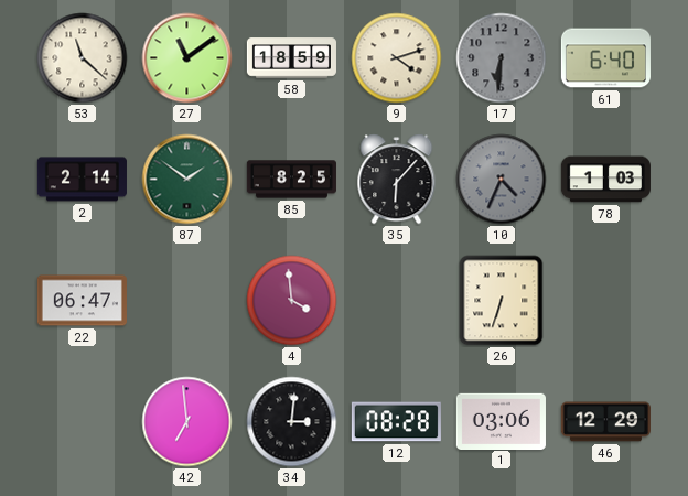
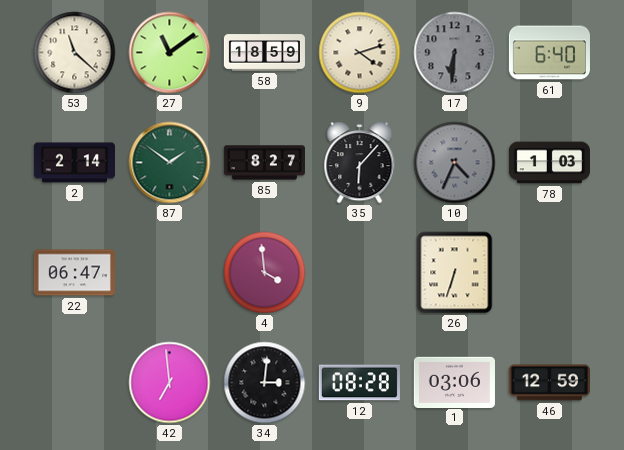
85: 8:25 -> 8:27 (264, 163)
46: 12:29 -> 12:59 (549, 383)
